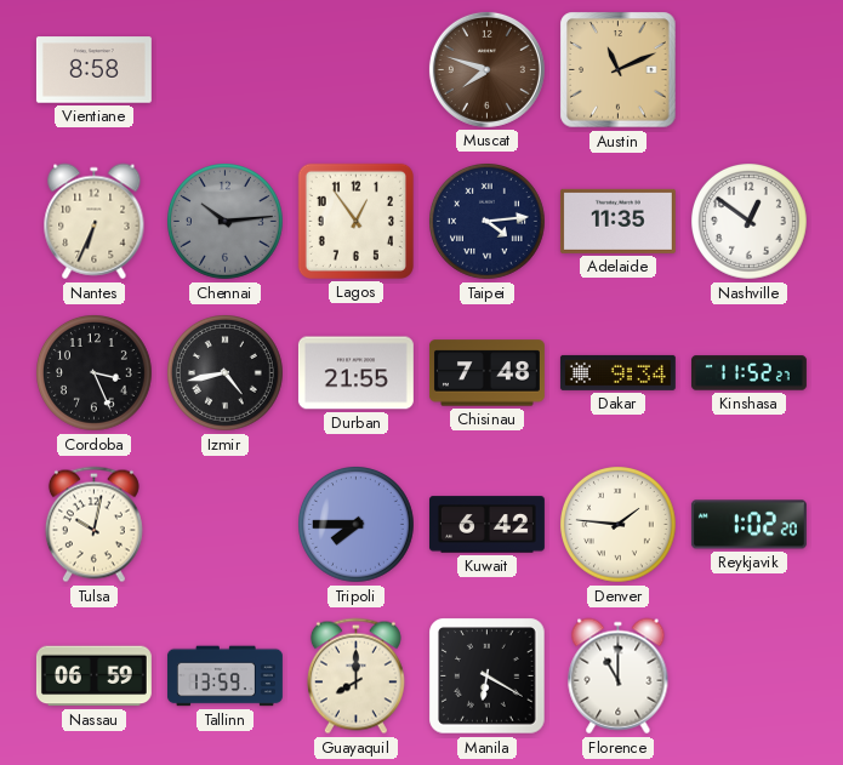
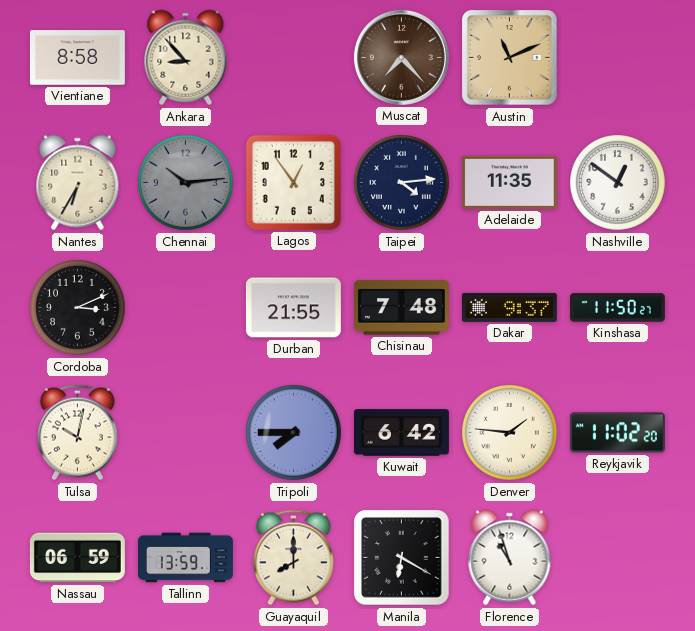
Ankara: none -> 8:53 (186, 58)
Muscat: 7:48 -> 7:23 (401, 57)
Nantes: 6:34 -> 6:35 (78, 183)
Cordoba: 3:26 -> 3:11 (78, 308)
Izmir: 4:43 -> none (226, 373)
Dakar: 9:34 -> 9:37 (509, 307)
Kinshasa: 11:52 -> 11:50 (617, 308)
Reykjavik: 1:02 -> 11:02 (617, 433)
Florence: 11:00 -> 10:57 (510, 558)
